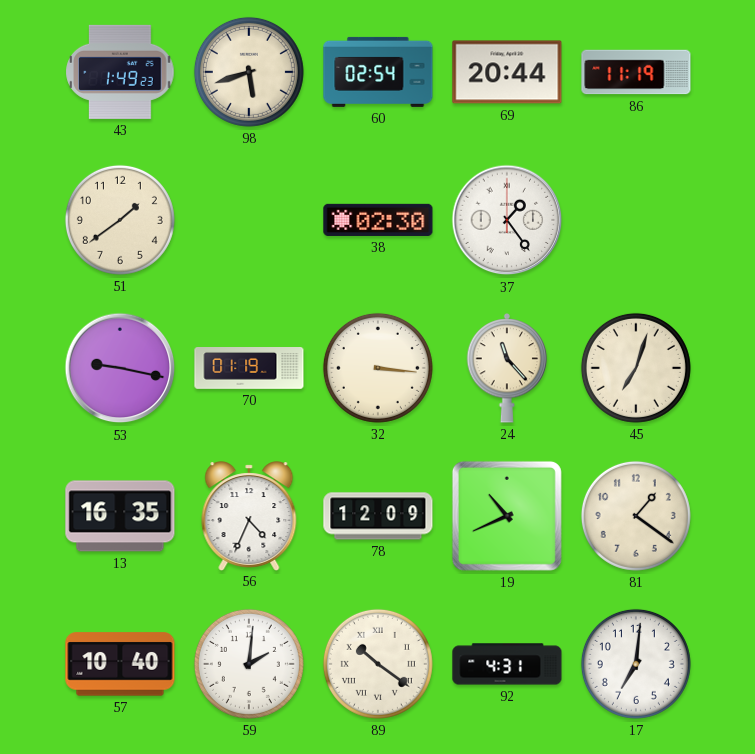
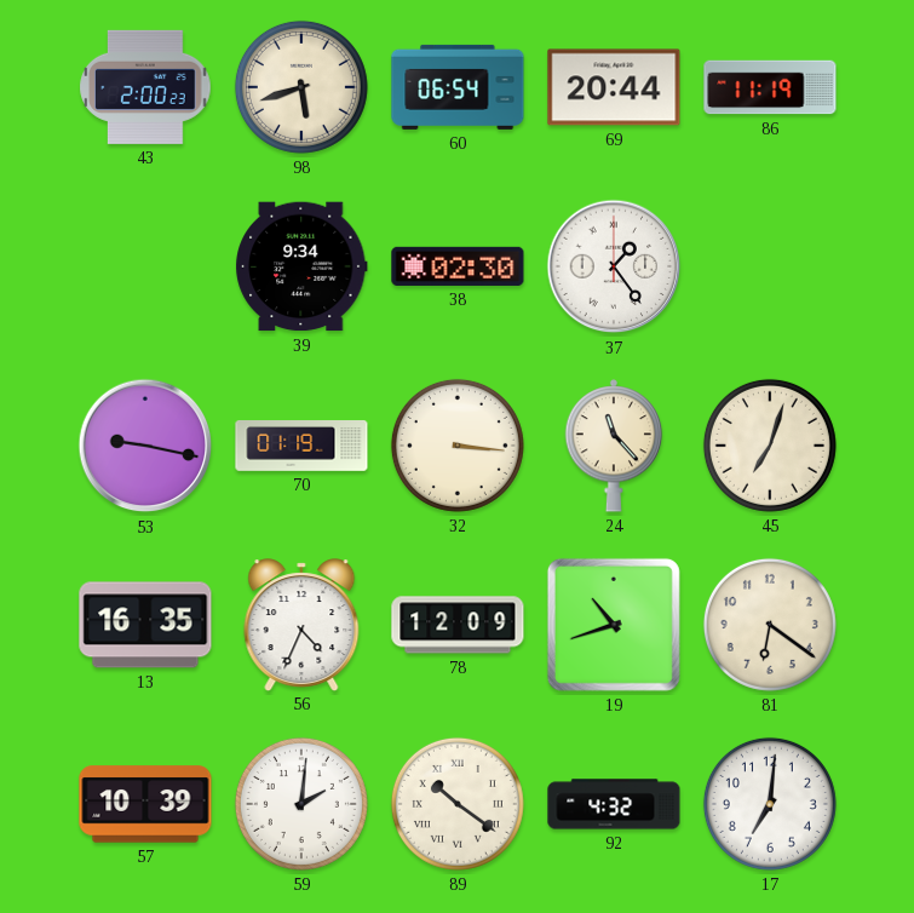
43: 1:49 -> 2:00 (145, 87)
60: 02:54 -> 06:54 (458, 87)
51: 1:39 -> none (120, 220)
39: none -> 9:34 (301, 266)
19: 10:41 -> 10:42 (614, 625)
81: 1:21 -> 6:21 (770, 625)
57: 10:40 -> 10:39 (145, 804)
92: 4:31 -> 4:32 (614, 804)
